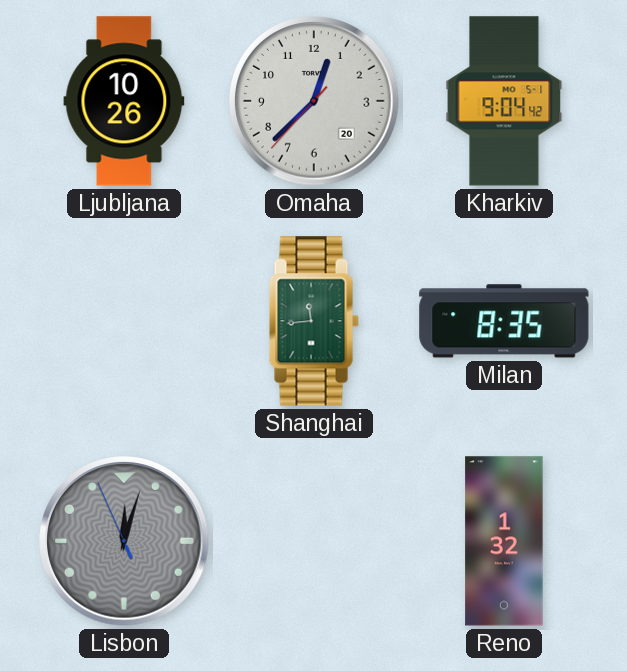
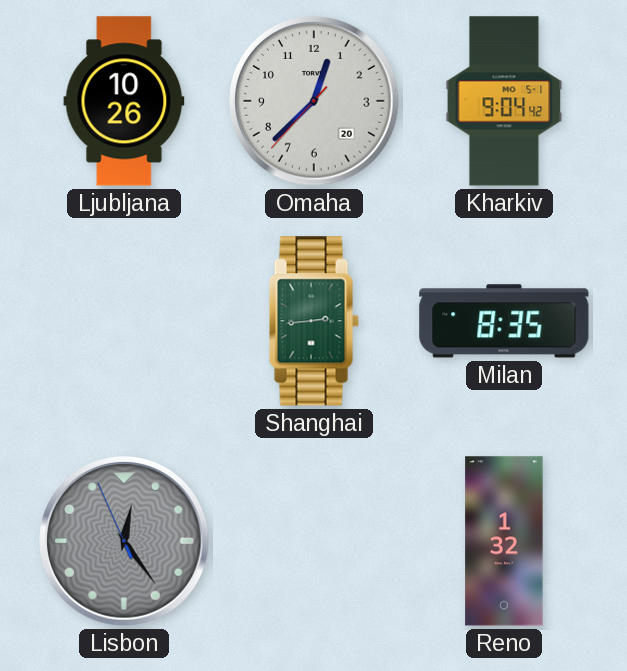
Shanghai: 11:44 -> 2:44 (314, 321)
Lisbon: 12:02 -> 12:23 (124, 541)
